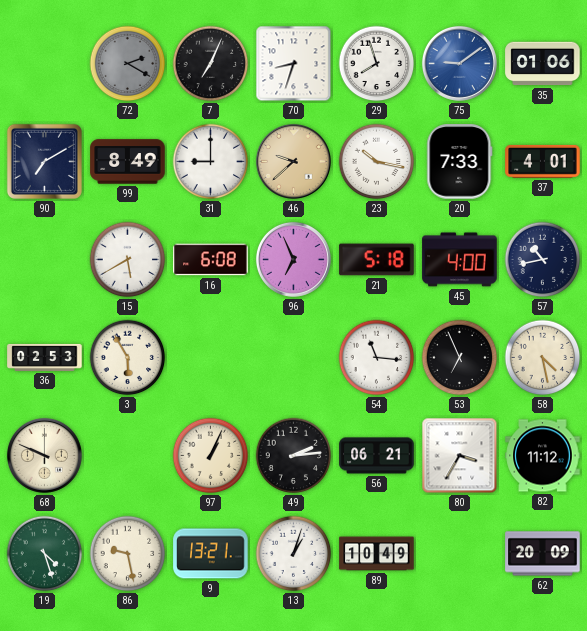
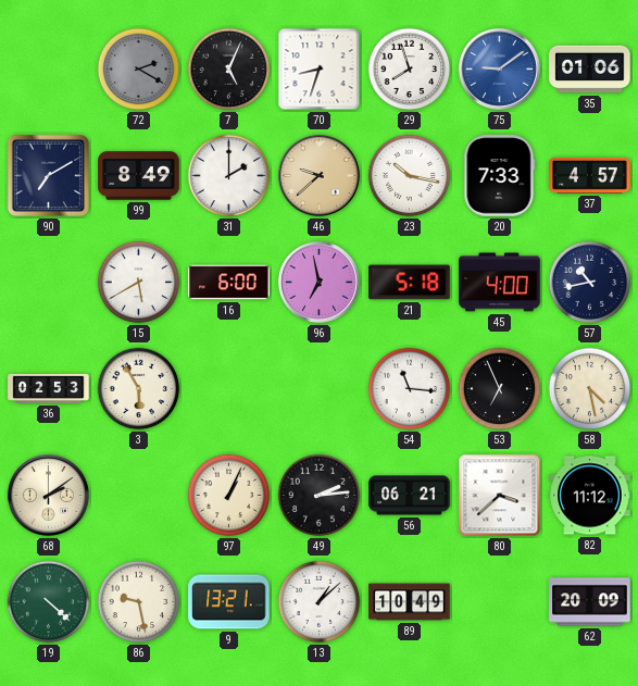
7: 7:04 -> 5:04 (229, 70)
31: 9:00 -> 2:00 (229, 176)
37: 4:01 -> 4:57 (590, 175)
16: 6:08 -> 6:00 (229, 283)
96: 6:56 -> 6:58 (318, 282)
68: 9:49 -> 2:09 (48, 495)
80: 3:35 -> 3:38 (500, 496)
19: 4:27 -> 4:22 (49, 602)
13: 1:03 -> 1:08 (320, 602)
